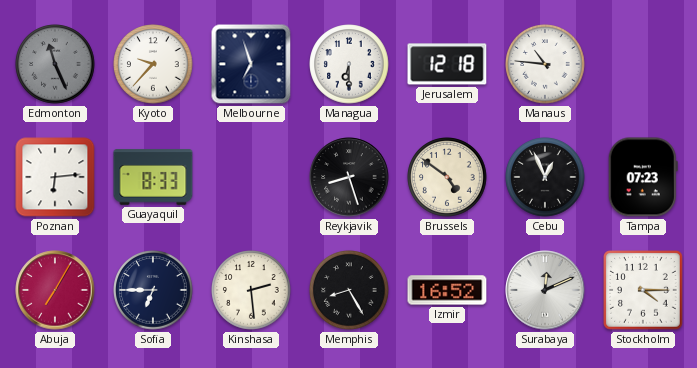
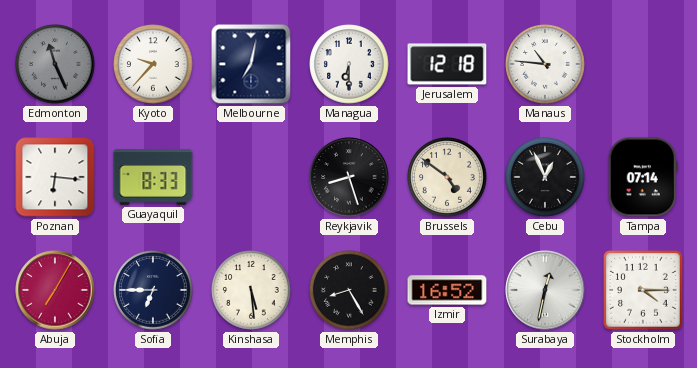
Melbourne: 6:57 -> 7:02 (251, 64)
Poznan: 6:14 -> 6:16 (55, 177)
Tampa: 07:23 -> 07:14 (643, 177)
Kinshasa: 2:29 -> 5:29 (251, 290)
Surabaya: 12:11 -> 12:32 (545, 290)
